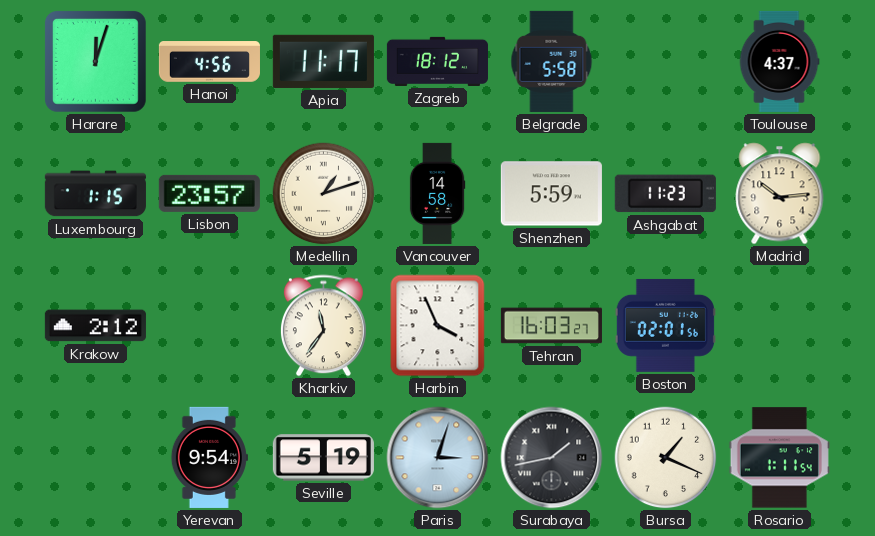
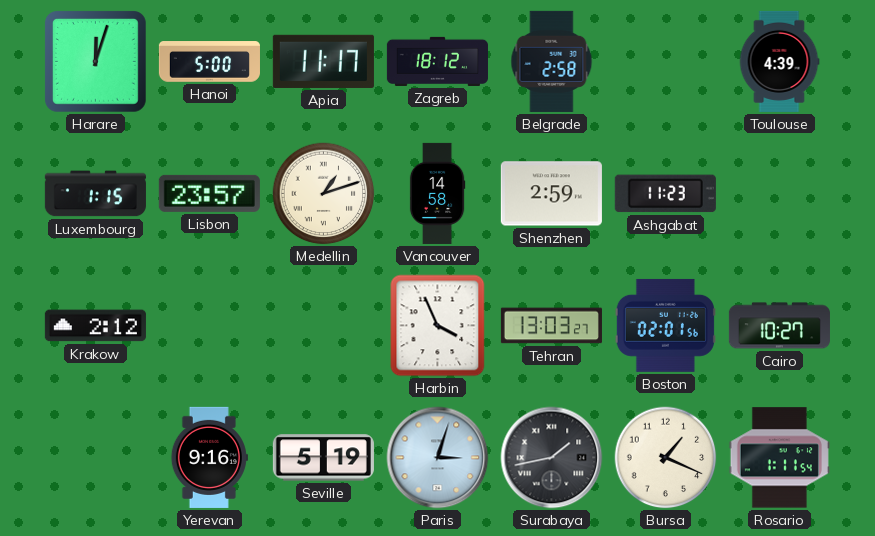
Hanoi: 4:56 -> 5:00 (209, 62)
Belgrade: 5:58 -> 2:58 (552, 61)
Toulouse: 4:37 -> 4:39 (779, 61)
Shenzhen: 5:59 -> 2:59 (551, 194)
Madrid: 10:14 -> none (780, 194)
Kharkiv: 11:36 -> none (323, 326)
Tehran: 16:03 -> 13:03 (551, 326)
Cairo: none -> 10:27 (779, 326)
Yerevan: 9:54 -> 9:16 (209, 457)
